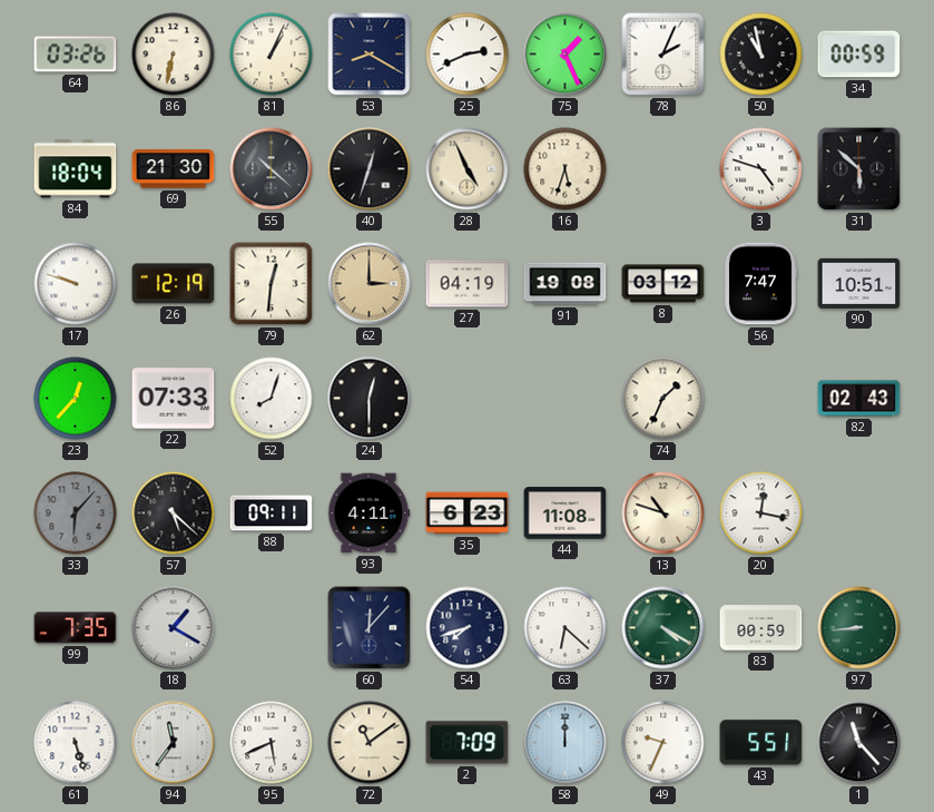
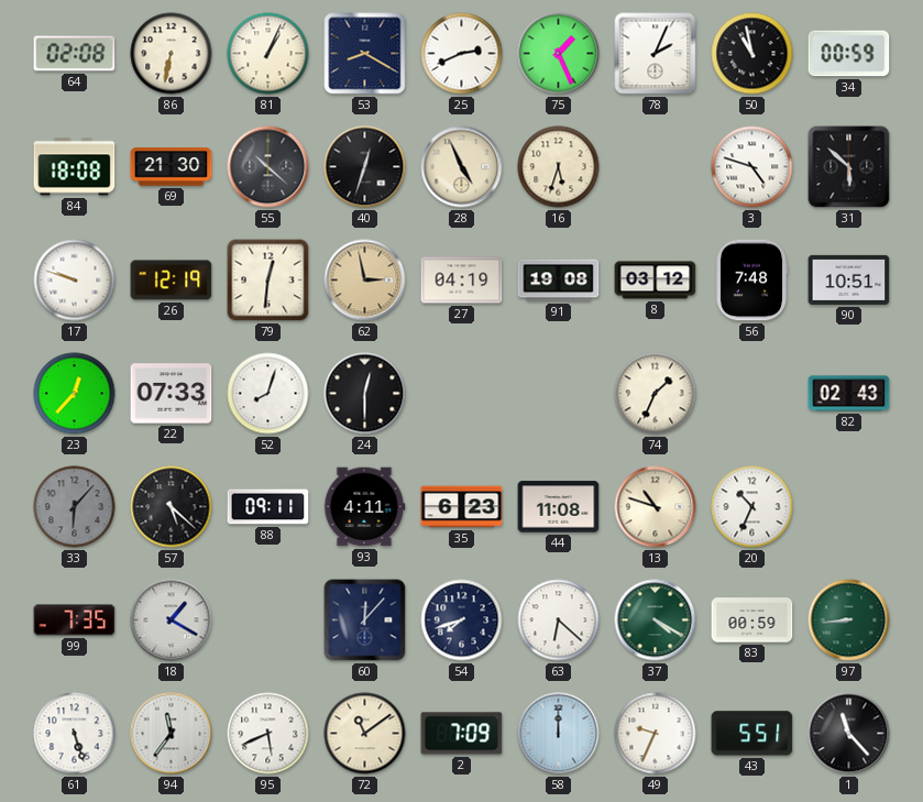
64: 03:26 -> 02:08 (75, 54)
84: 18:04 -> 18:08 (75, 167)
62: 3:00 -> 2:58 (365, 281)
56: 7:47 -> 7:48 (752, 281)
20: 12:17 -> 10:34 (752, 507)
